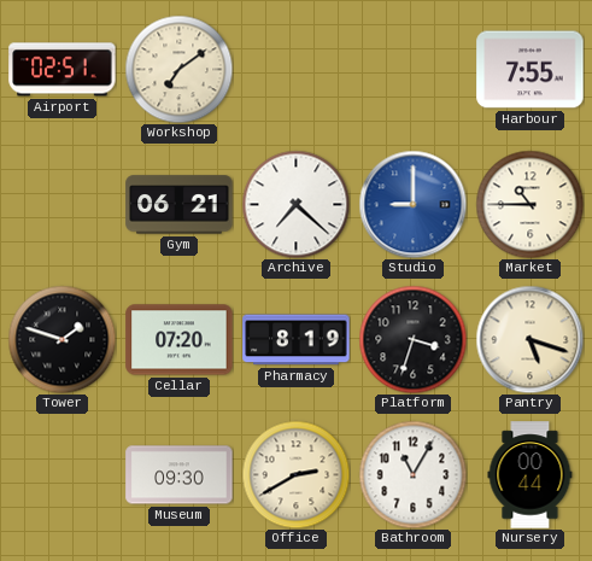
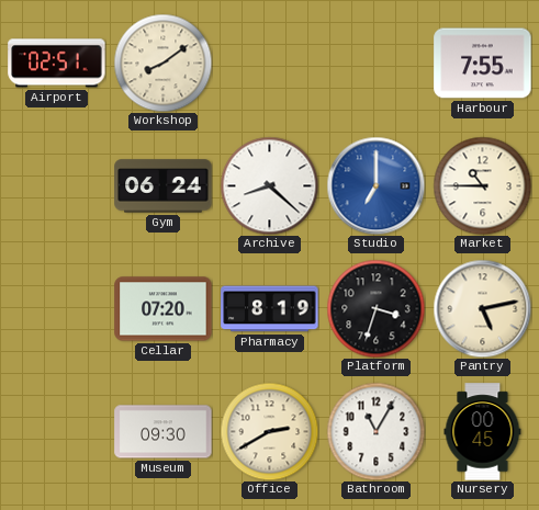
Workshop: 7:09 -> 8:09 (162, 63)
Gym: 06:21 -> 06:24 (164, 186)
Archive: 7:22 -> 8:22 (269, 185)
Studio: 9:00 -> 7:00 (375, 185)
Tower: 1:48 -> none (61, 339)
Pantry: 5:18 -> 5:13 (482, 308)
Nursery: 00:44 -> 00:45 (483, 432)
